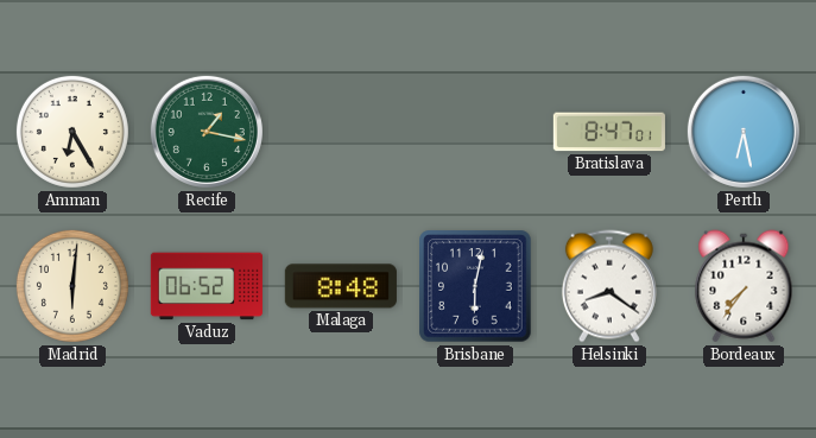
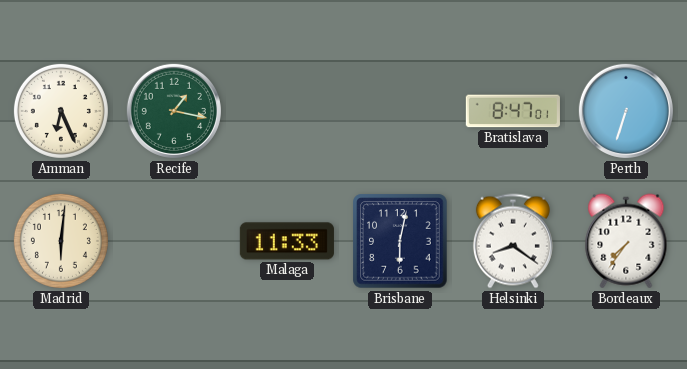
Amman: 6:25 -> 6:26 (61, 111)
Perth: 6:28 -> 6:33 (626, 111)
Vaduz: 06:52 -> none (207, 286)
Malaga: 8:48 -> 11:33 (287, 241)
